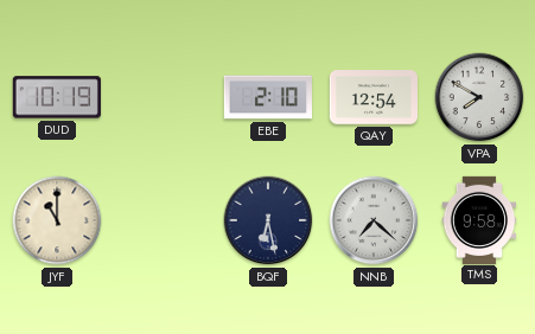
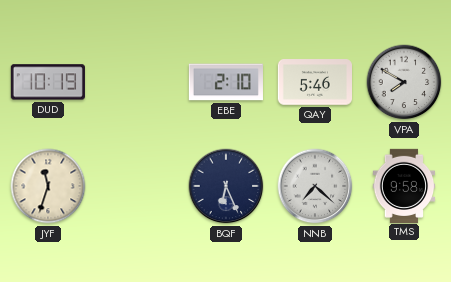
QAY: 12:54 -> 5:46 (314, 82)
JYF: 11:00 -> 11:33 (48, 186)
BQF: 6:28 -> 6:26 (226, 186)
